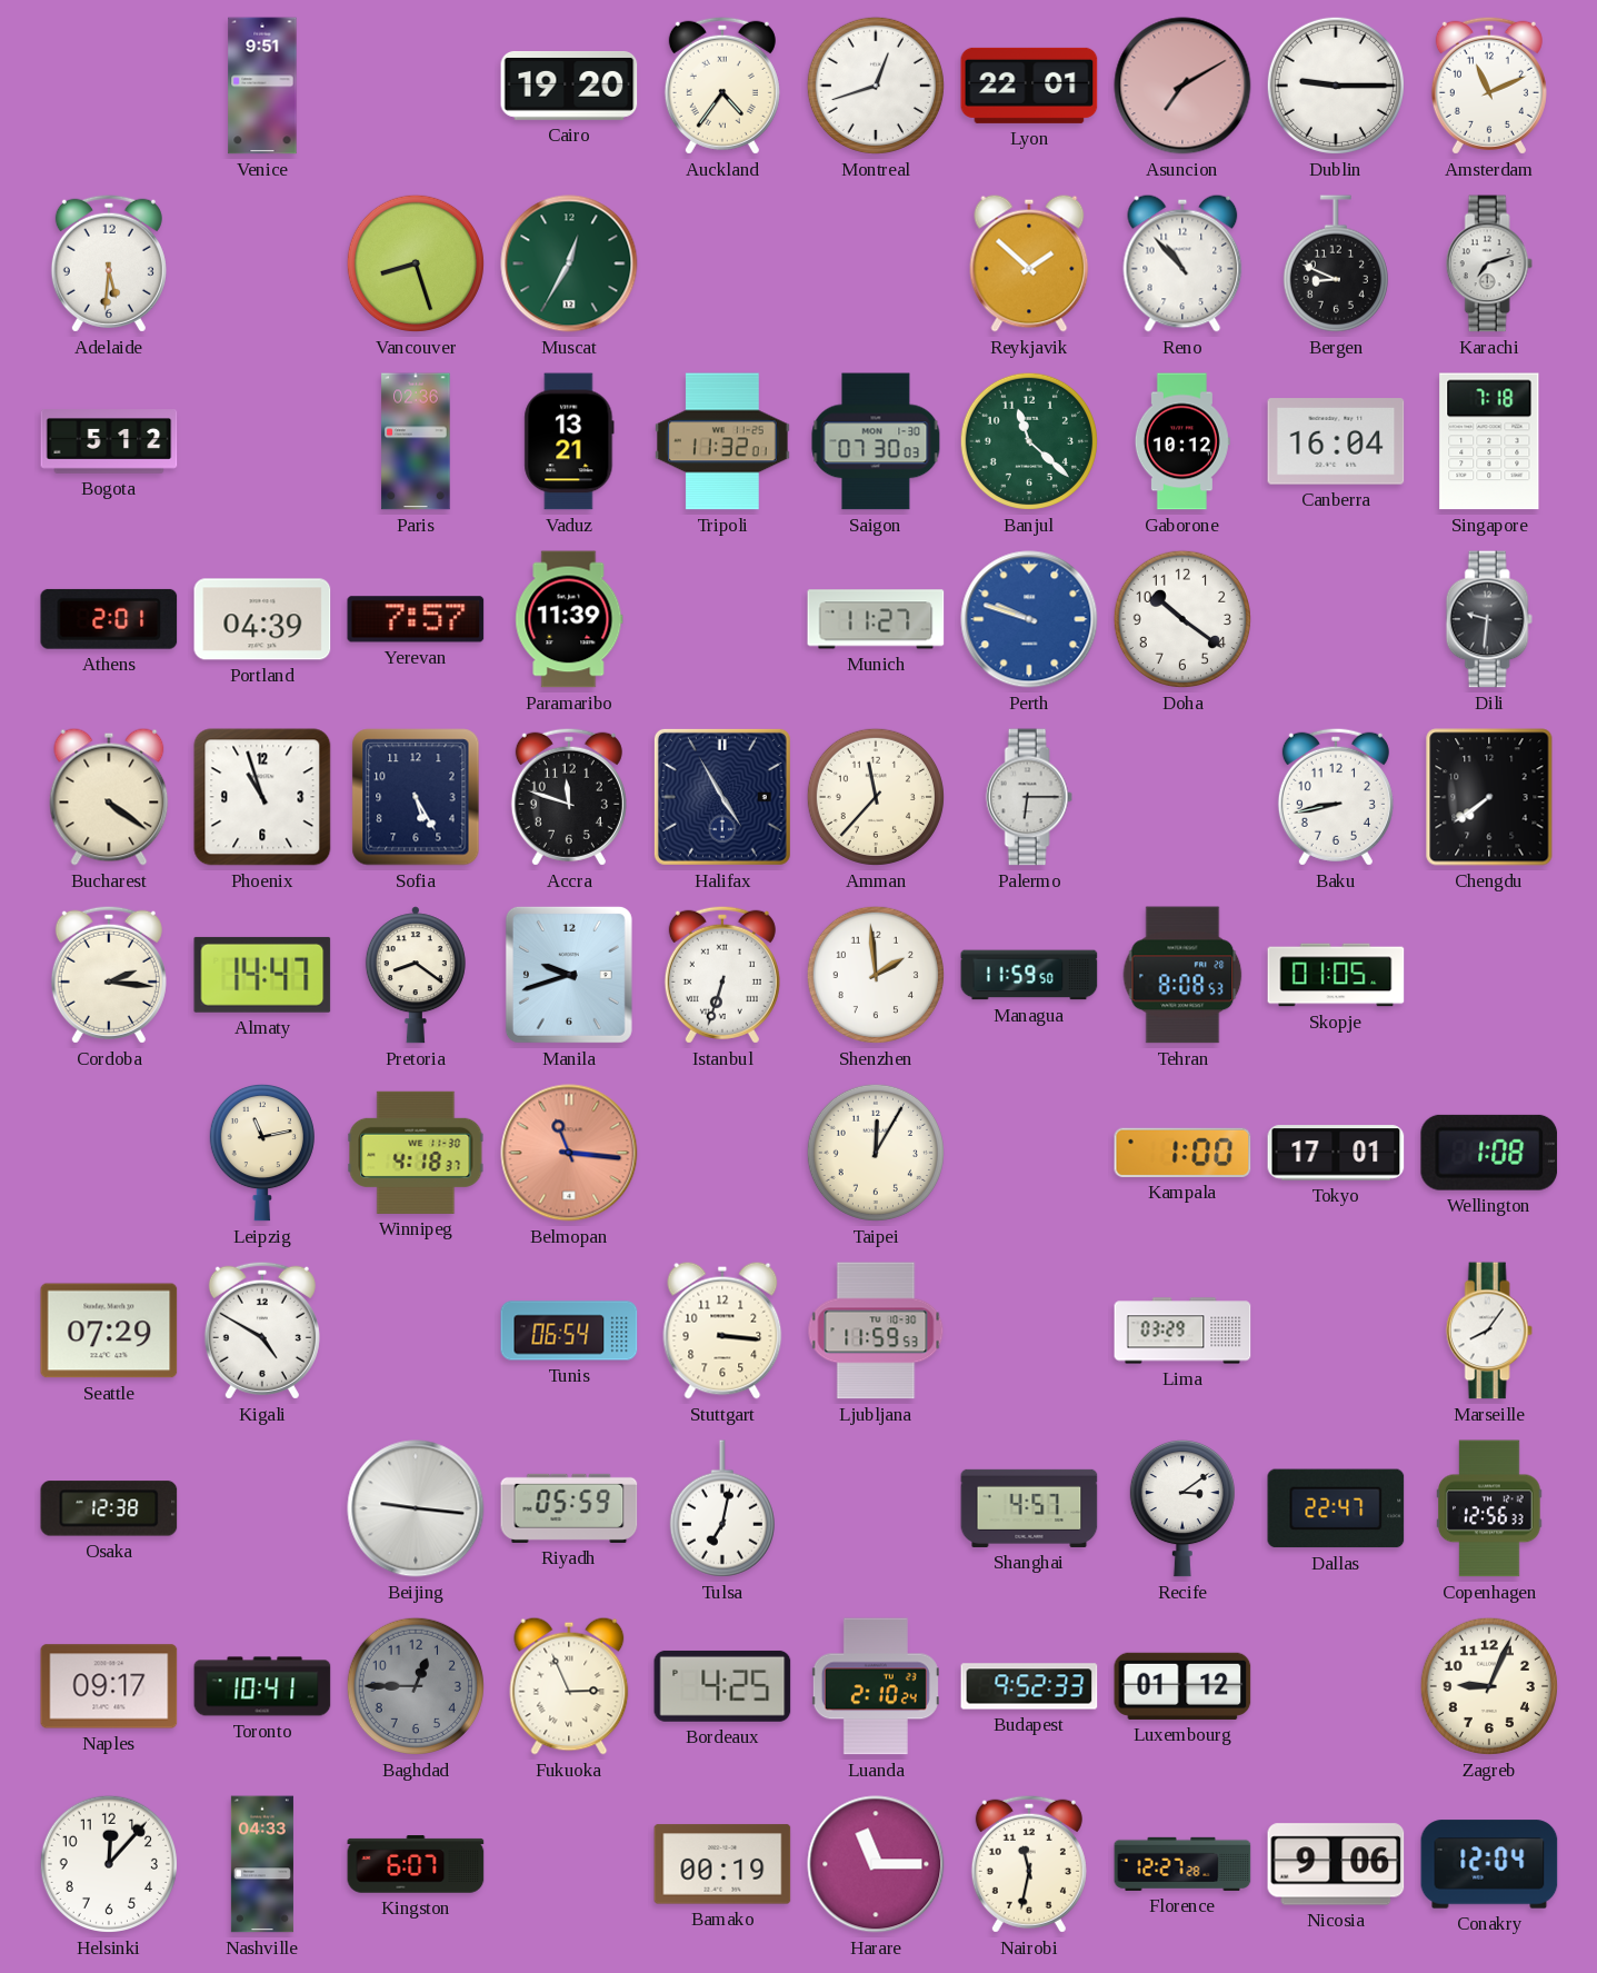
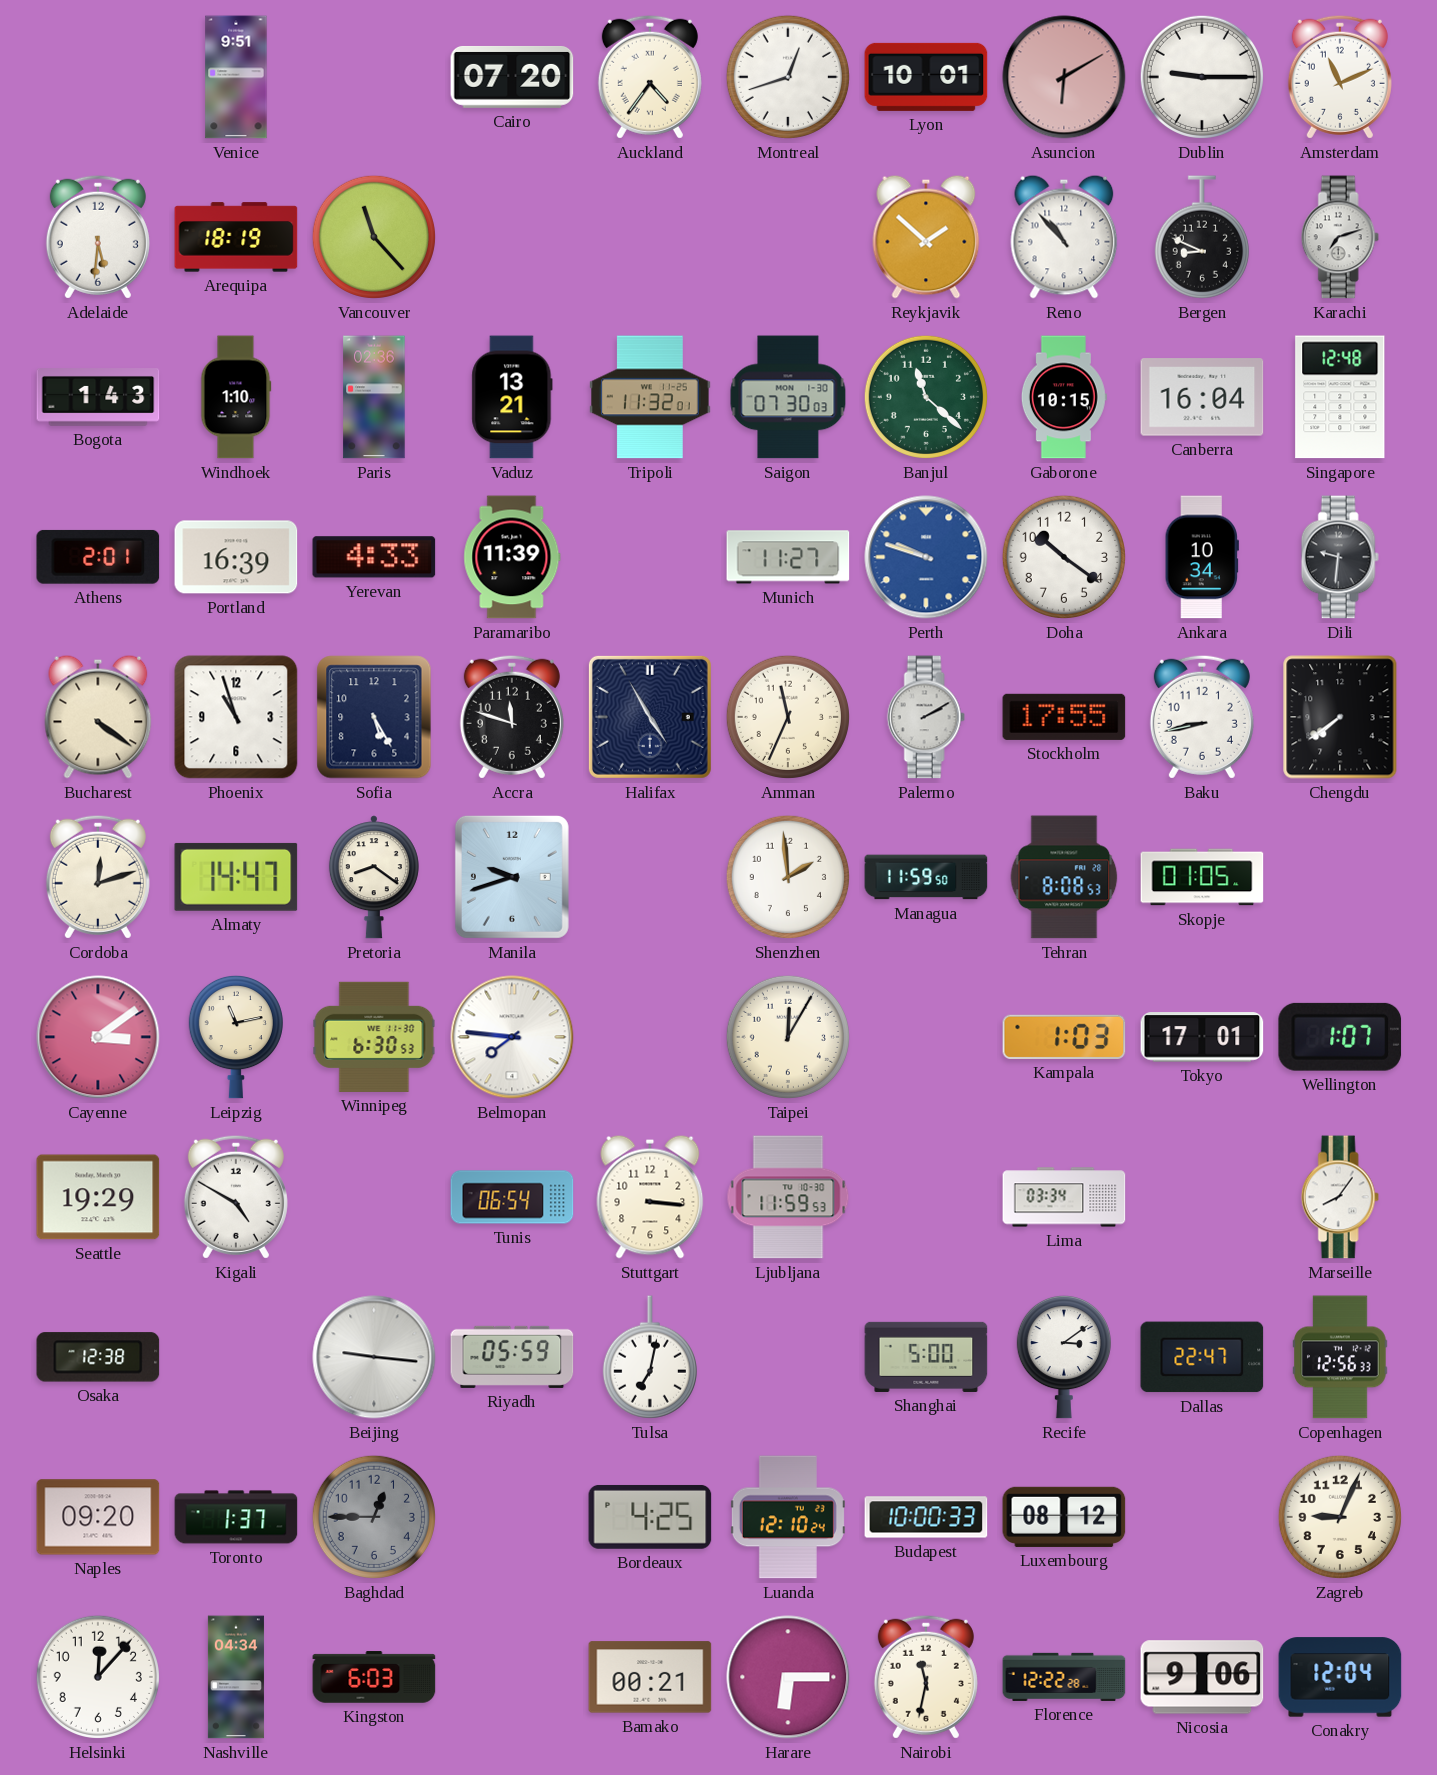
Cairo: 19:20 -> 07:20 (512, 77)
Lyon: 22:01 -> 10:01 (926, 77)
Asuncion: 7:10 -> 6:10 (1064, 77)
Arequipa: none -> 18:19 (236, 237)
Vancouver: 8:27 -> 11:23 (374, 237)
Muscat: 12:35 -> none (569, 263)
Bogota: 5:12 -> 1:43 (98, 398)
Windhoek: none -> 1:10 (236, 397)
Gaborone: 10:12 -> 10:15 (1064, 397)
Singapore: 7:18 -> 12:48 (1340, 397)
Portland: 04:39 -> 16:39 (236, 557)
Yerevan: 7:57 -> 4:33 (374, 557)
Ankara: none -> 10:34 (1202, 557)
Amman: 11:37 -> 11:34 (788, 717)
Palermo: 6:15 -> 2:10 (926, 717)
Stockholm: none -> 17:55 (1064, 717)
Cordoba: 2:16 -> 12:12 (98, 877)
Istanbul: 6:33 -> none (722, 975)
Cayenne: none -> 3:09 (98, 1037)
Winnipeg: 4:18 -> 6:30 (374, 1037)
Belmopan: 11:16 -> 7:46 (512, 1037)
Belmopan dial: salmon -> white (512, 1037)
Kampala: 1:00 -> 1:03 (1064, 1037)
Wellington: 1:08 -> 1:07 (1340, 1037)
Seattle: 07:29 -> 19:29 (98, 1197)
Lima: 03:29 -> 03:34 (1064, 1197)
Shanghai: 4:57 -> 5:00 (926, 1357)
Naples: 09:17 -> 09:20 (98, 1517)
Toronto: 10:41 -> 1:37 (236, 1517)
Fukuoka: 2:56 -> none (569, 1686)
Luanda: 2:10 -> 12:10 (788, 1517)
Budapest: 9:52 -> 10:00 (926, 1517)
Luxembourg: 01:12 -> 08:12 (1064, 1517)
Nashville: 04:33 -> 04:34 (236, 1677)
Kingston: 6:07 -> 6:03 (374, 1677)
Bamako: 00:19 -> 00:21 (650, 1677)
Harare: 11:15 -> 6:15 (788, 1677)
Florence: 12:27 -> 12:22 (1064, 1677)
